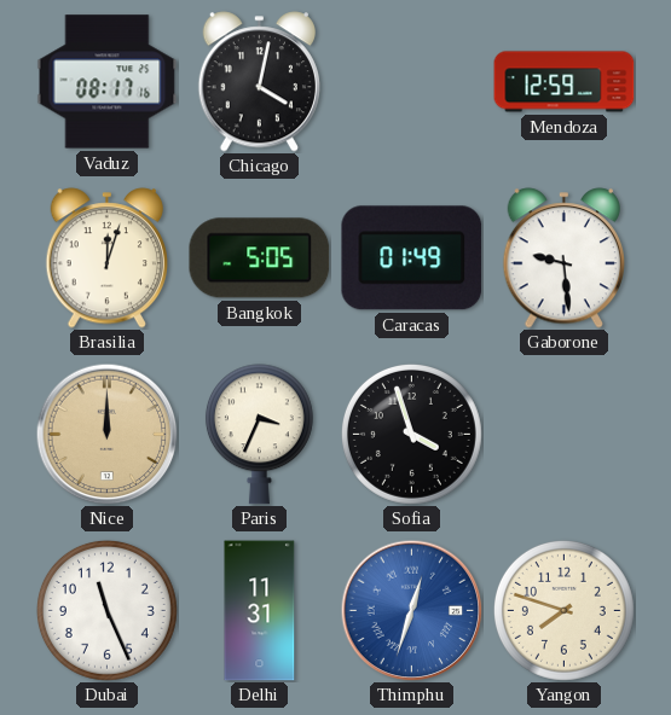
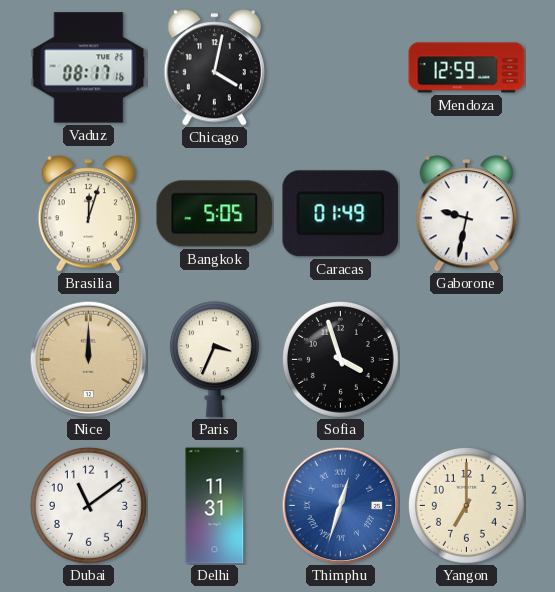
Gaborone: 9:29 -> 9:32 (466, 214)
Dubai: 11:26 -> 11:09 (88, 505)
Yangon: 7:48 -> 7:00 (466, 505)
